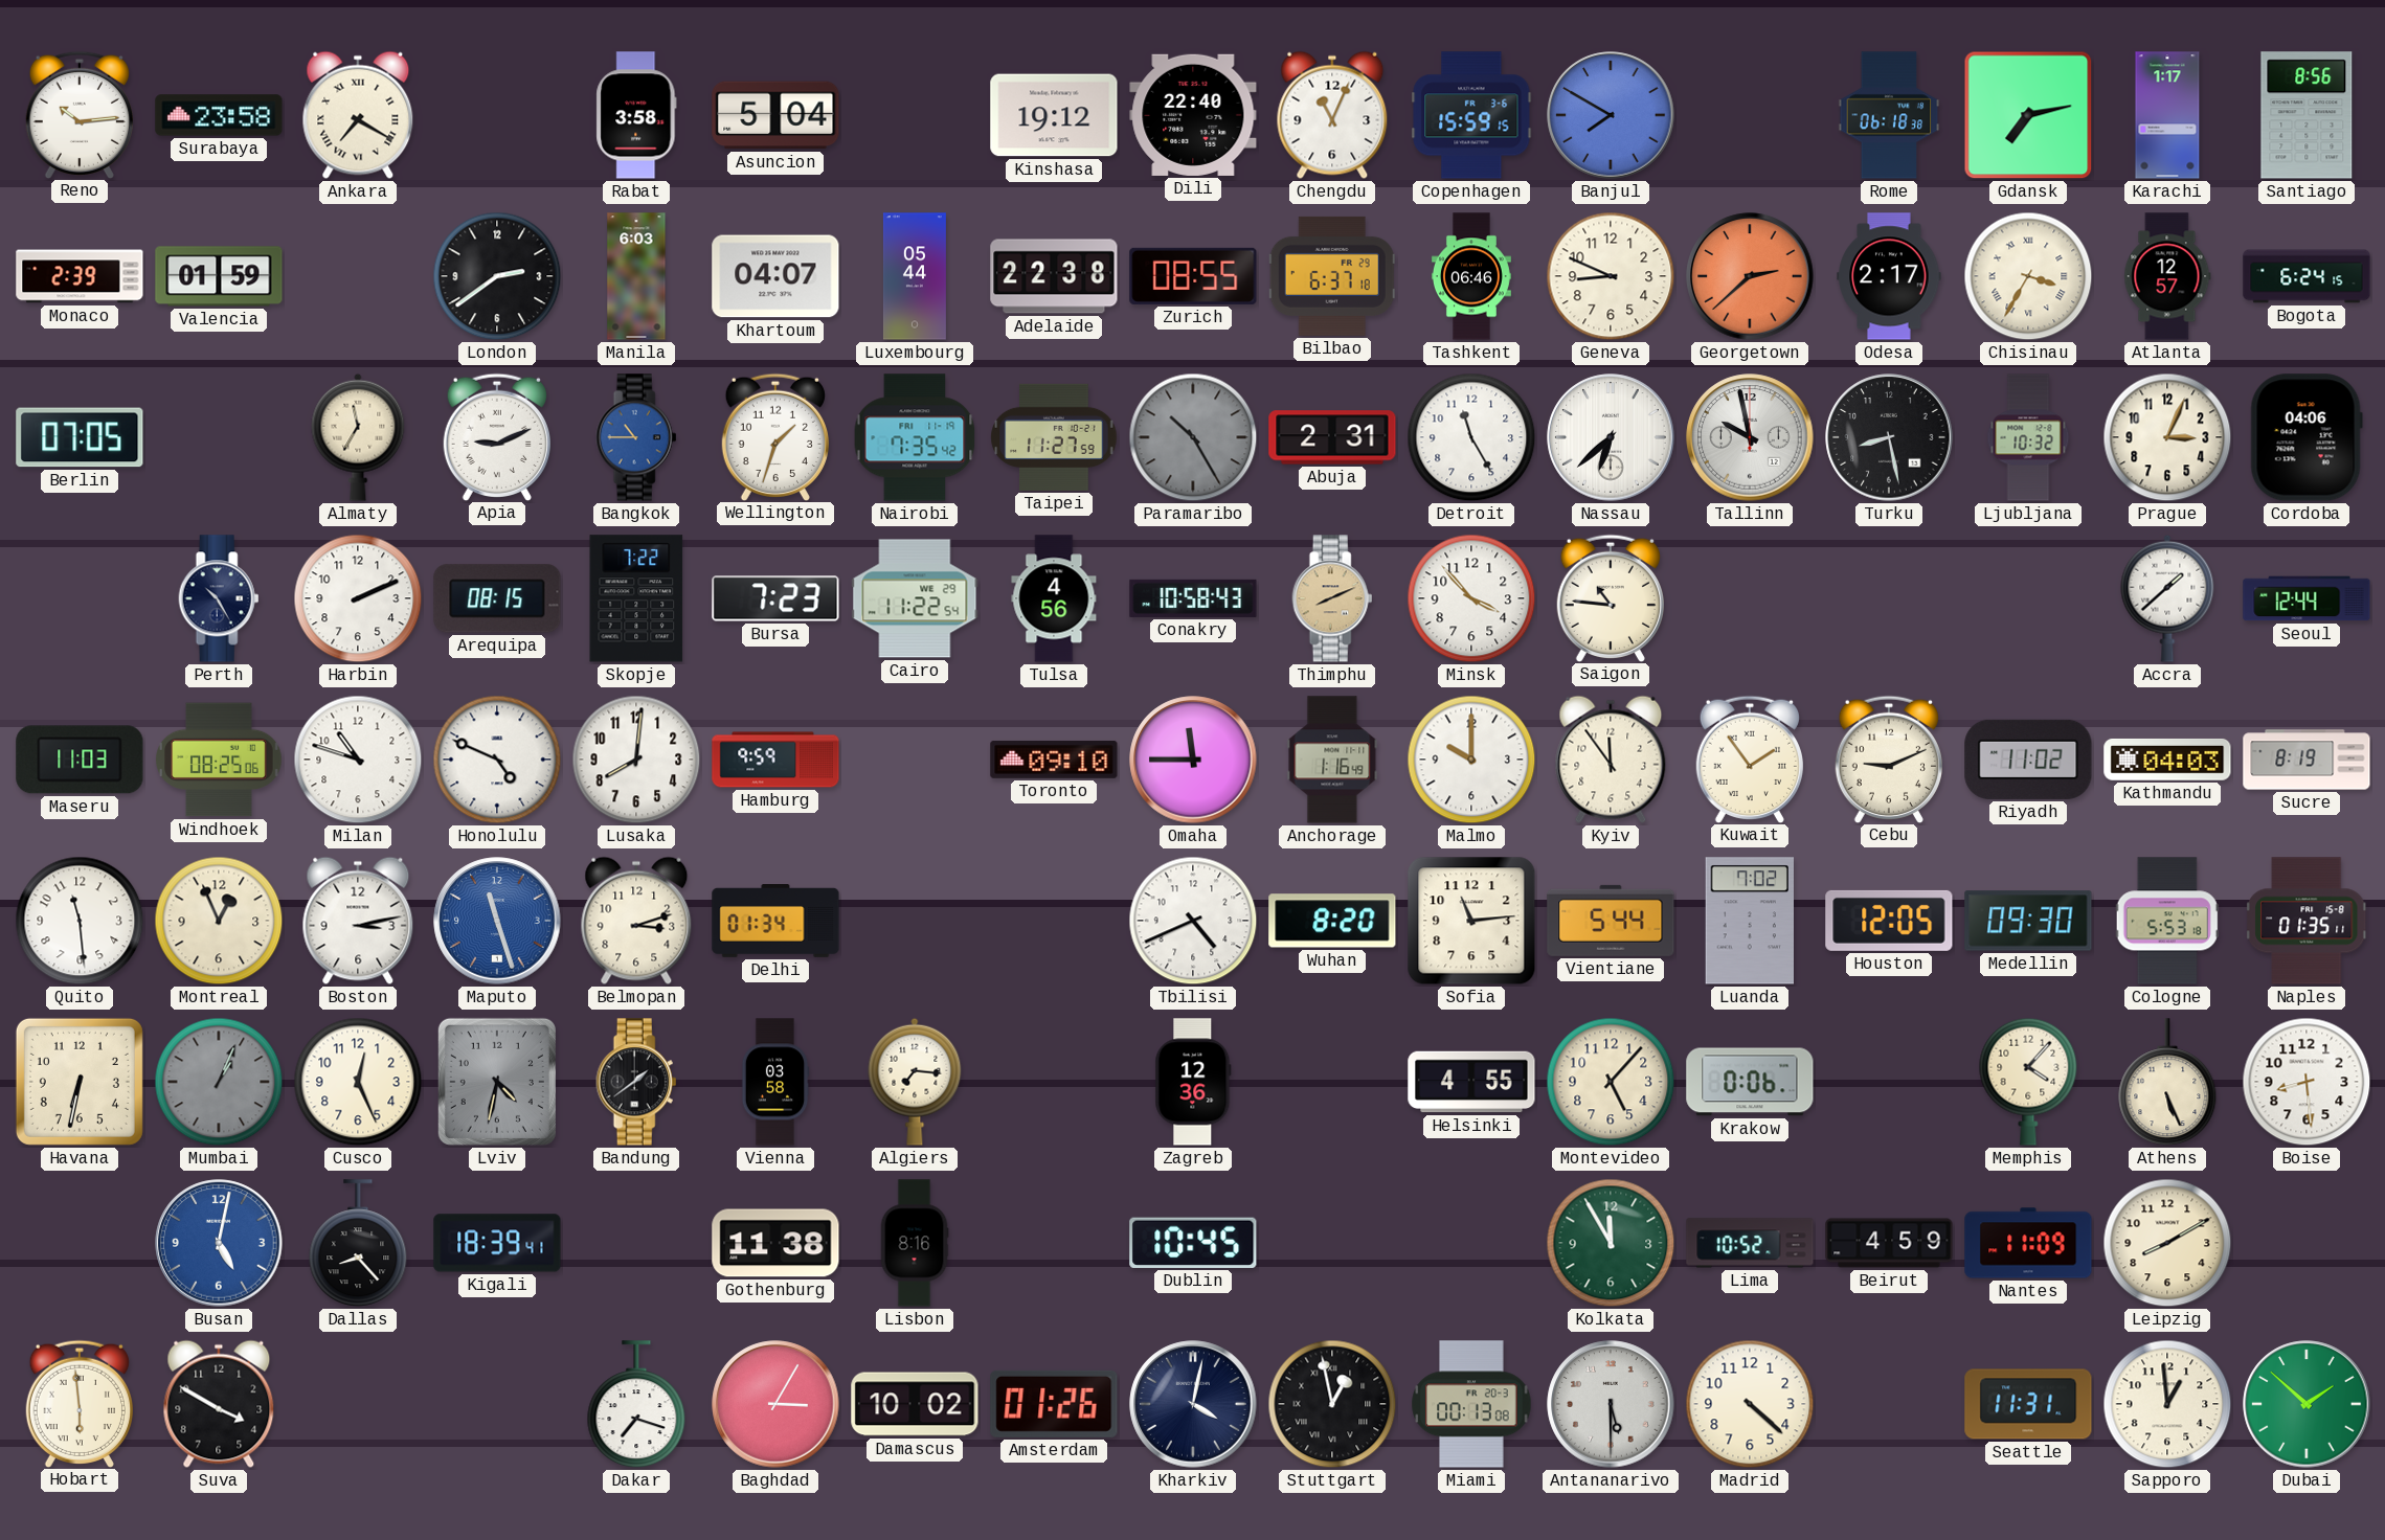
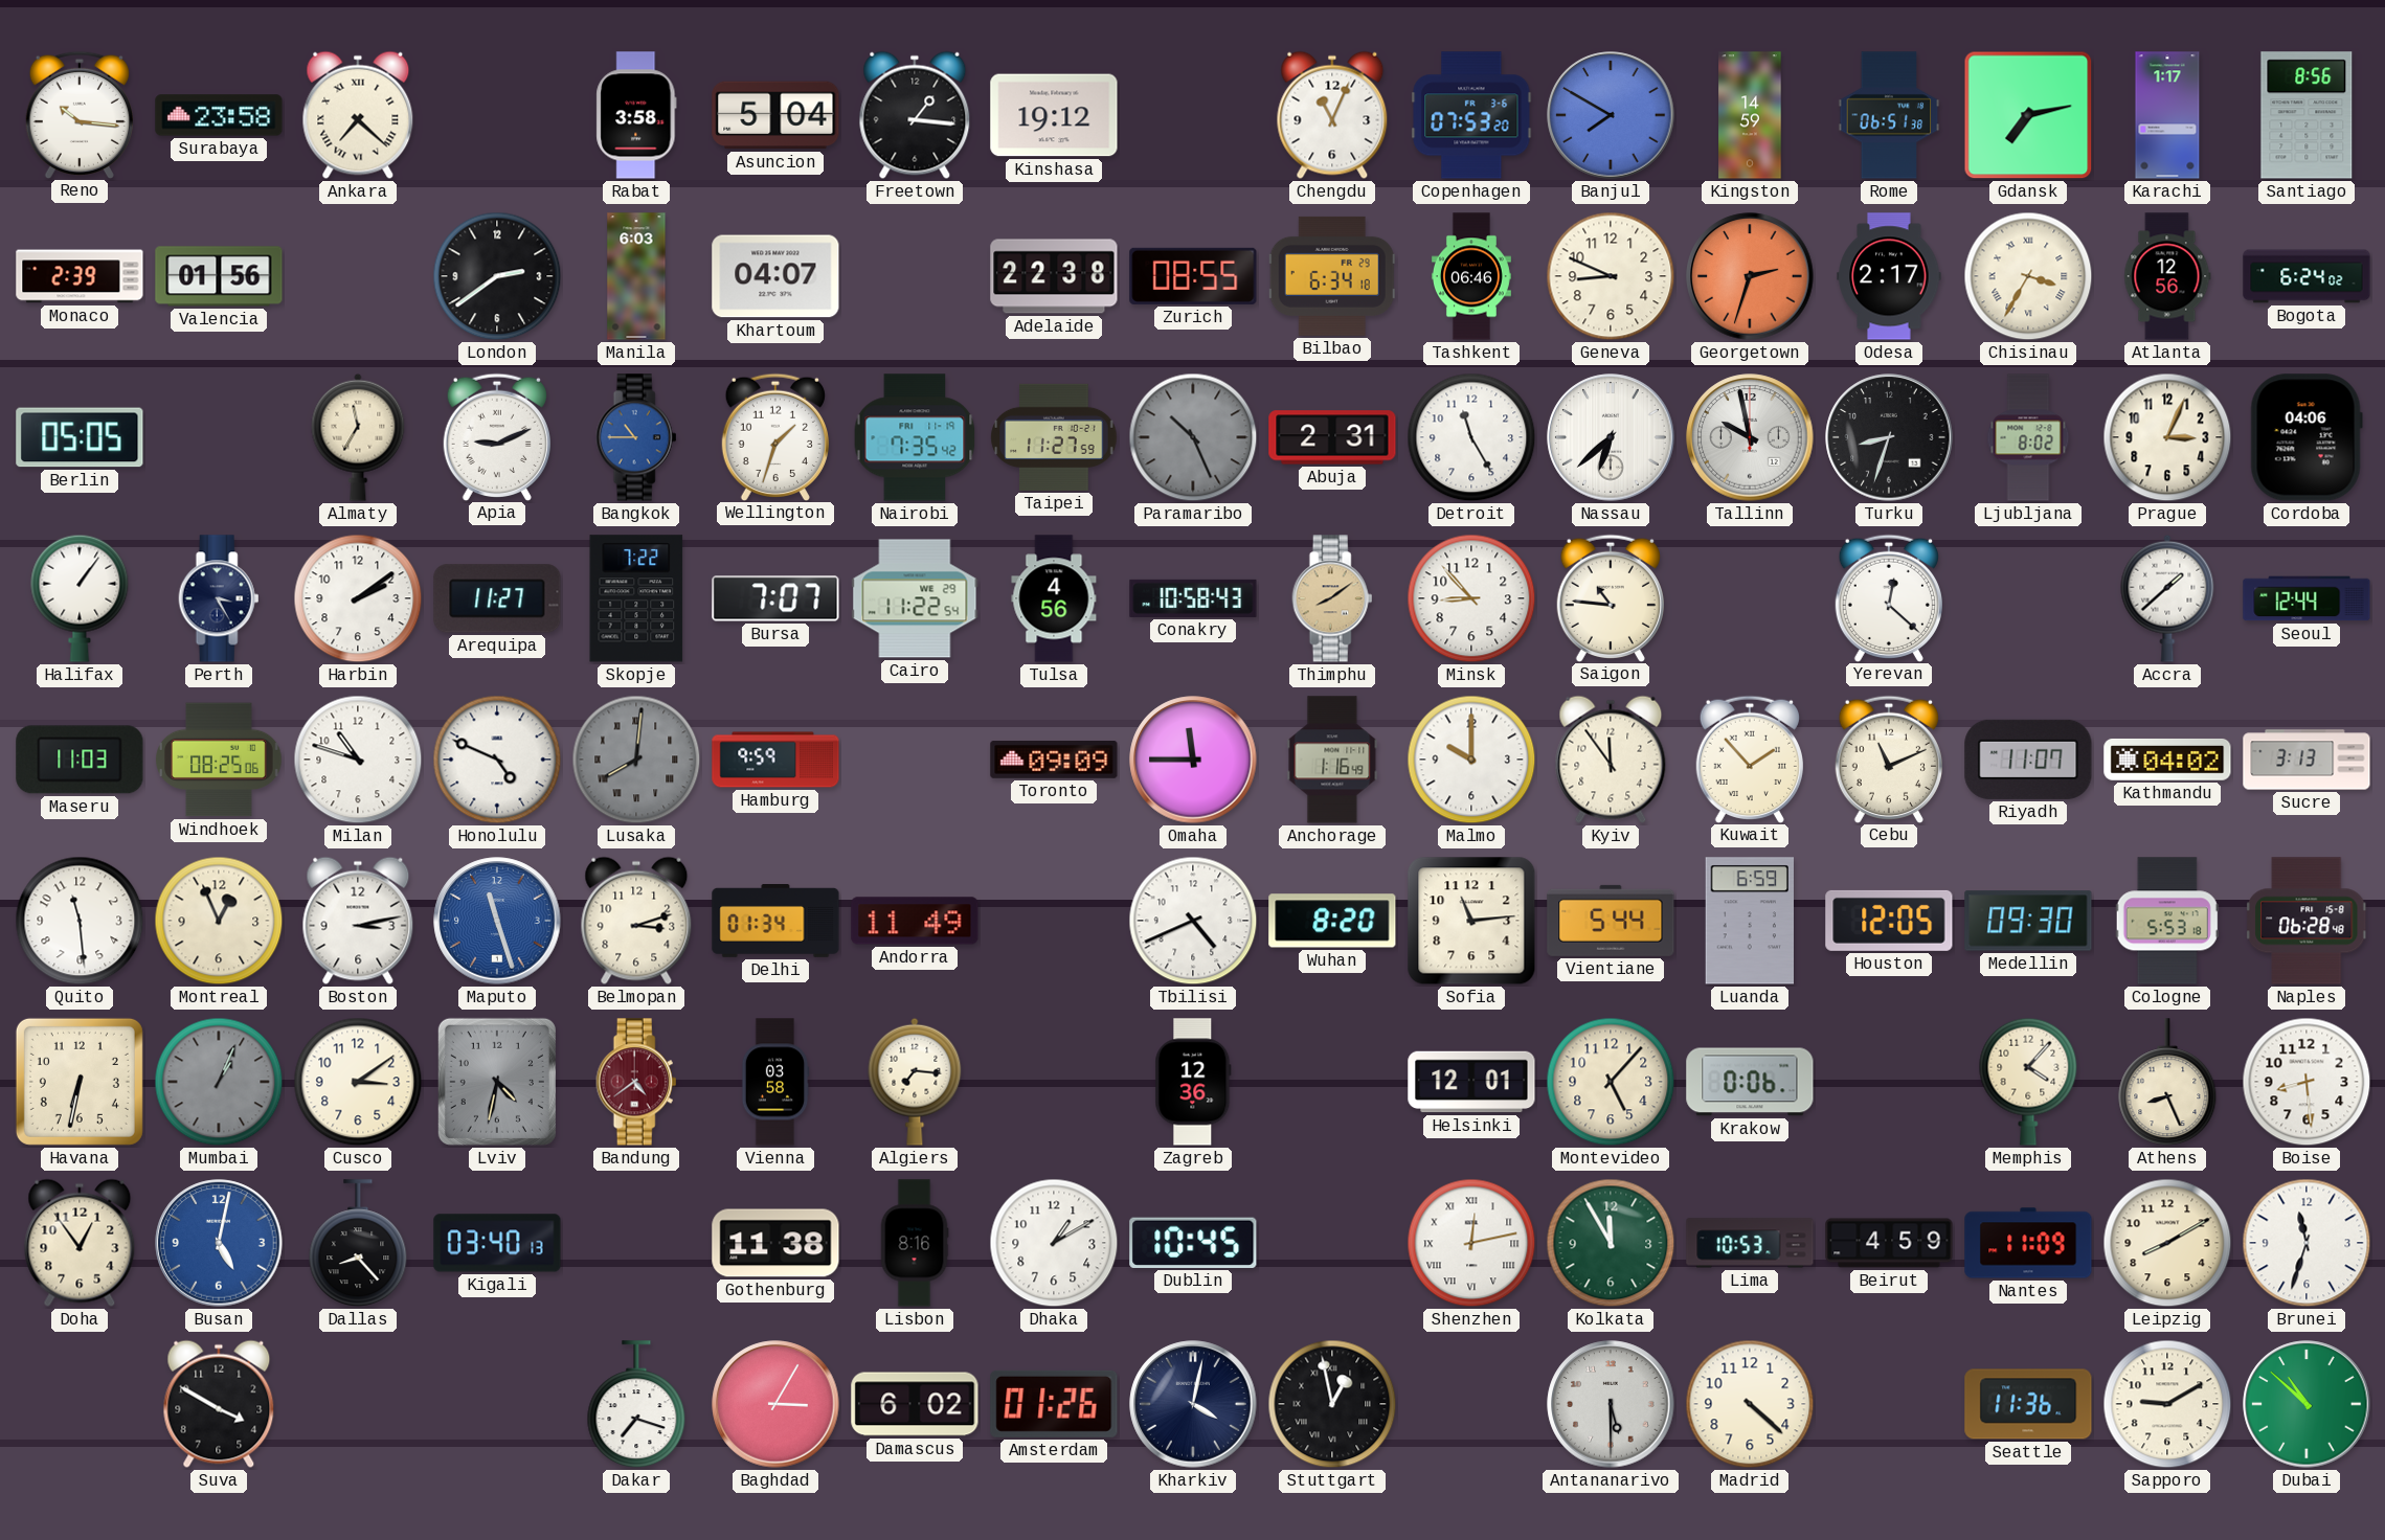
Reno: 10:14 -> 10:16 (78, 114)
Ankara: 7:20 -> 7:22 (358, 115)
Freetown: none -> 1:16 (915, 115)
Dili: 22:40 -> none (1193, 115)
Copenhagen: 15:59 -> 07:53 (1471, 115)
Kingston: none -> 14:59 (1750, 115)
Rome: 06:18 -> 06:51 (1889, 115)
Valencia: 01:59 -> 01:56 (219, 276)
Luxembourg: 05:44 -> none (915, 276)
Bilbao: 6:37 -> 6:34 (1332, 276)
Georgetown: 2:38 -> 2:33 (1750, 276)
Atlanta: 12:57 -> 12:56 (2167, 276)
Bogota: 6:24:15 -> 6:24:02 (2307, 276)
Berlin: 07:05 -> 05:05 (80, 437)
Paramaribo: 10:25 -> 10:26 (1193, 437)
Turku: 8:28 -> 8:33 (1889, 437)
Ljubljana: 10:32 -> 8:02 (2028, 437)
Halifax: none -> 1:06 (80, 598)
Perth: 10:25 -> 3:25 (219, 598)
Harbin: 2:11 -> 2:09 (358, 598)
Arequipa: 08:15 -> 11:27 (497, 598)
Bursa: 7:23 -> 7:07 (775, 598)
Thimphu: 8:11 -> 8:09 (1332, 598)
Minsk: 3:53 -> 8:53 (1471, 598)
Yerevan: none -> 12:22 (1888, 597)
Lusaka dial: white -> grey (636, 760)
Lusaka numerals: Arabic -> Roman (636, 760)
Toronto: 09:10 -> 09:09 (1054, 760)
Kuwait: 1:54 -> 1:53 (1749, 758)
Cebu: 9:11 -> 11:11 (1888, 758)
Riyadh: 11:02 -> 11:07 (2028, 760)
Kathmandu: 04:03 -> 04:02 (2167, 760)
Sucre: 8:19 -> 3:13 (2307, 760)
Andorra: none -> 11:49 (915, 921)
Luanda: 7:02 -> 6:59 (1749, 921)
Naples: 01:35 -> 06:28 (2307, 921)
Cusco: 12:26 -> 3:09 (358, 1082)
Bandung: 1:39 -> 4:39 (636, 1082)
Bandung dial: black -> burgundy (636, 1082)
Helsinki: 4:55 -> 12:01 (1471, 1082)
Athens: 5:26 -> 8:26 (2167, 1083)
Doha: none -> 12:54 (80, 1243)
Kigali: 18:39 -> 03:40 (497, 1243)
Dhaka: none -> 1:10 (1054, 1243)
Shenzhen: none -> 12:13 (1471, 1243)
Lima: 10:52 -> 10:53 (1750, 1243)
Brunei: none -> 11:33 (2307, 1243)
Hobart: 5:59 -> none (78, 1403)
Damascus: 10:02 -> 6:02 (915, 1404)
Miami: 00:13 -> none (1471, 1404)
Seattle: 11:31 -> 11:36 (2028, 1404)
Sapporo: 12:59 -> 9:10 (2167, 1404)
Dubai: 1:52 -> 10:52 (2307, 1404)
